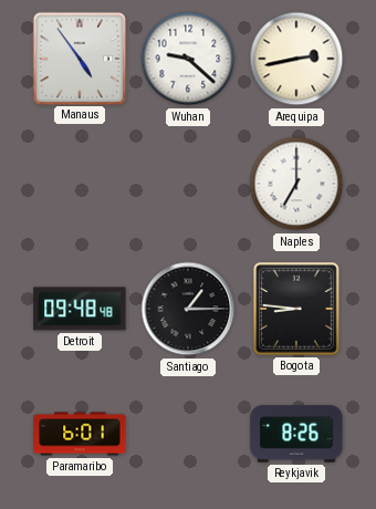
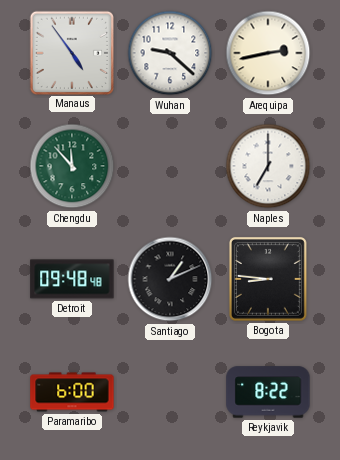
Chengdu: none -> 11:53 (72, 166)
Santiago: 1:15 -> 1:11 (170, 279)
Paramaribo: 6:01 -> 6:00 (72, 392)
Reykjavik: 8:26 -> 8:22 (268, 392)
